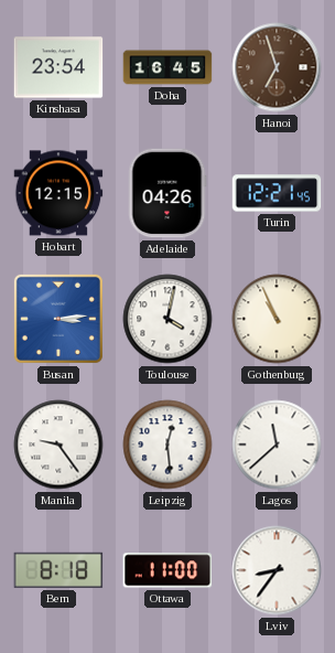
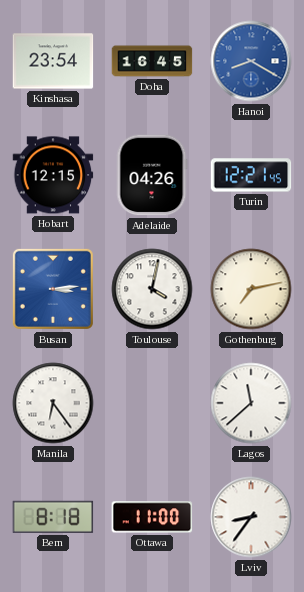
Hanoi: 6:57 -> 8:20 (251, 61)
Hanoi dial: brown -> blue (251, 61)
Gothenburg: 10:56 -> 7:13 (251, 289)
Manila: 9:24 -> 6:24 (53, 403)
Leipzig: 12:29 -> none (167, 445)
